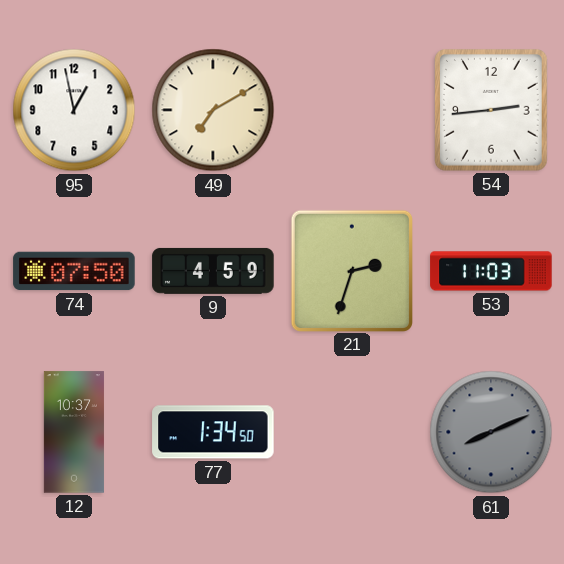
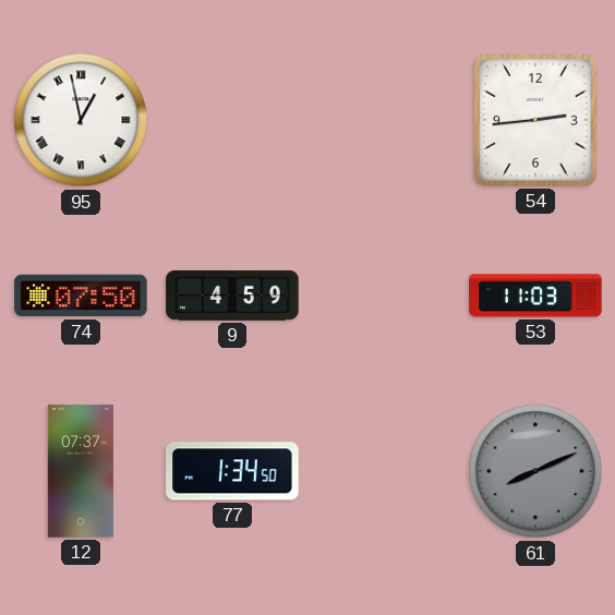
95 numerals: Arabic -> Roman (81, 120)
49: 7:10 -> none (213, 110)
21: 2:33 -> none (351, 270)
12: 10:37 -> 07:37 (81, 471)
